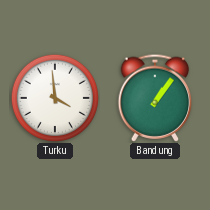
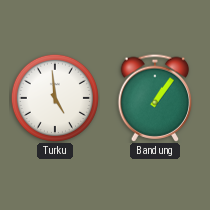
Turku: 3:59 -> 4:59 (55, 98)
